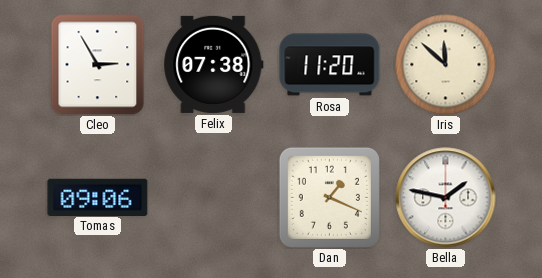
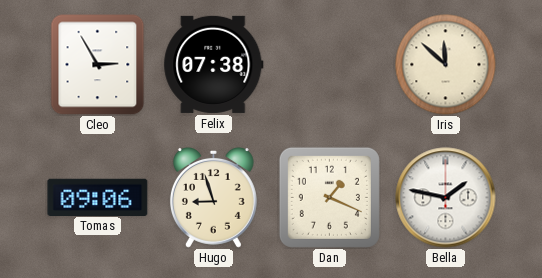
Rosa: 11:20 -> none (330, 65)
Hugo: none -> 8:57 (213, 198)
